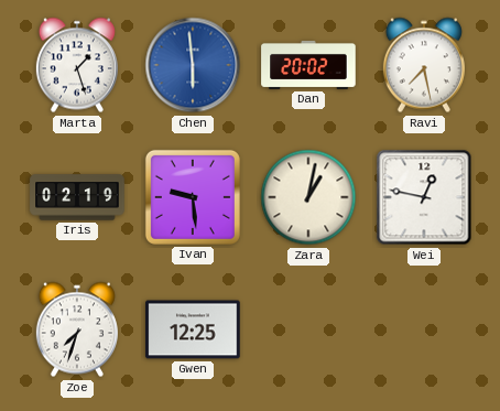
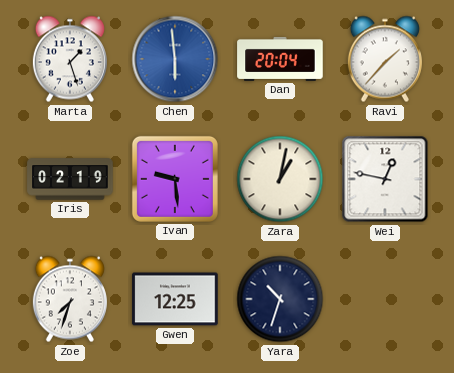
Dan: 20:02 -> 20:04 (280, 59)
Ravi: 7:28 -> 1:37 (385, 59)
Yara: none -> 10:33 (280, 299)
